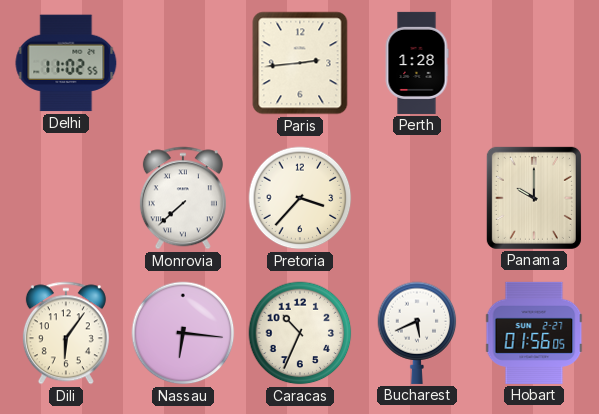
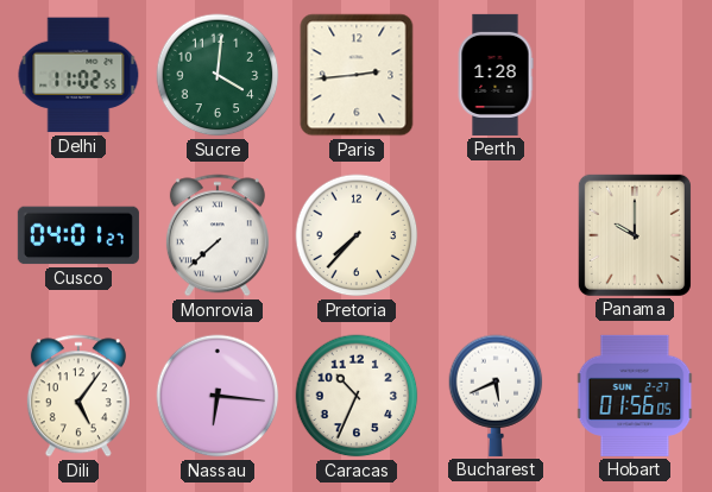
Sucre: none -> 4:01 (218, 75)
Cusco: none -> 04:01 (78, 235)
Pretoria: 3:37 -> 7:37 (357, 235)
Dili: 6:06 -> 5:06 (78, 396)
